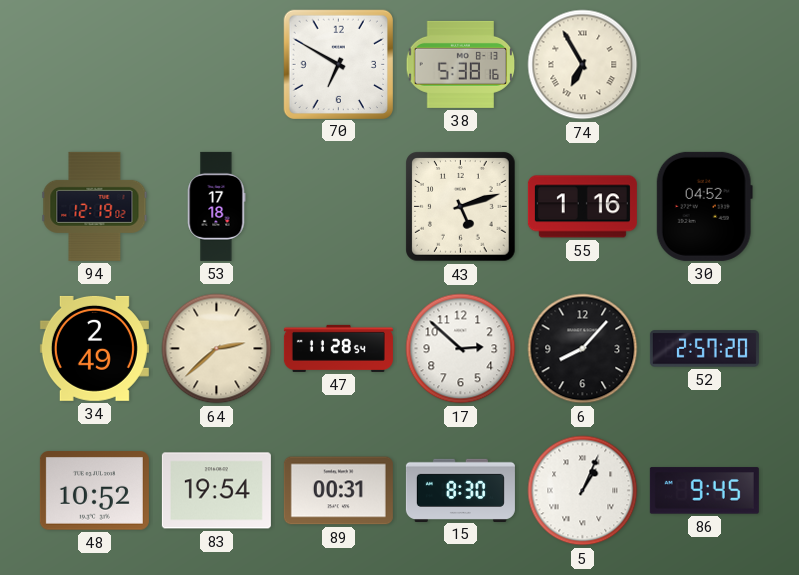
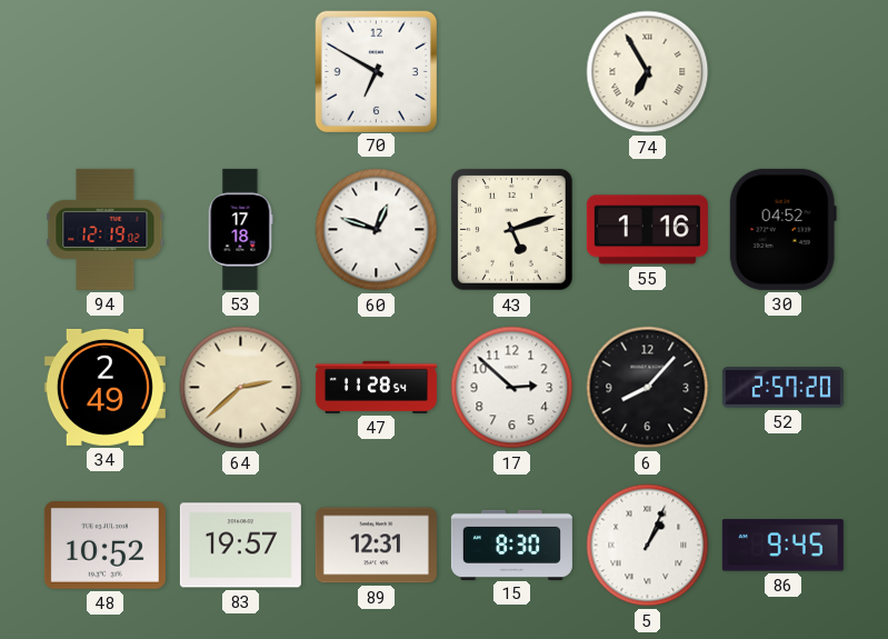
38: 5:38 -> none (461, 64)
60: none -> 12:48 (377, 230)
83: 19:54 -> 19:57 (240, 546)
89: 00:31 -> 12:31 (376, 546)
